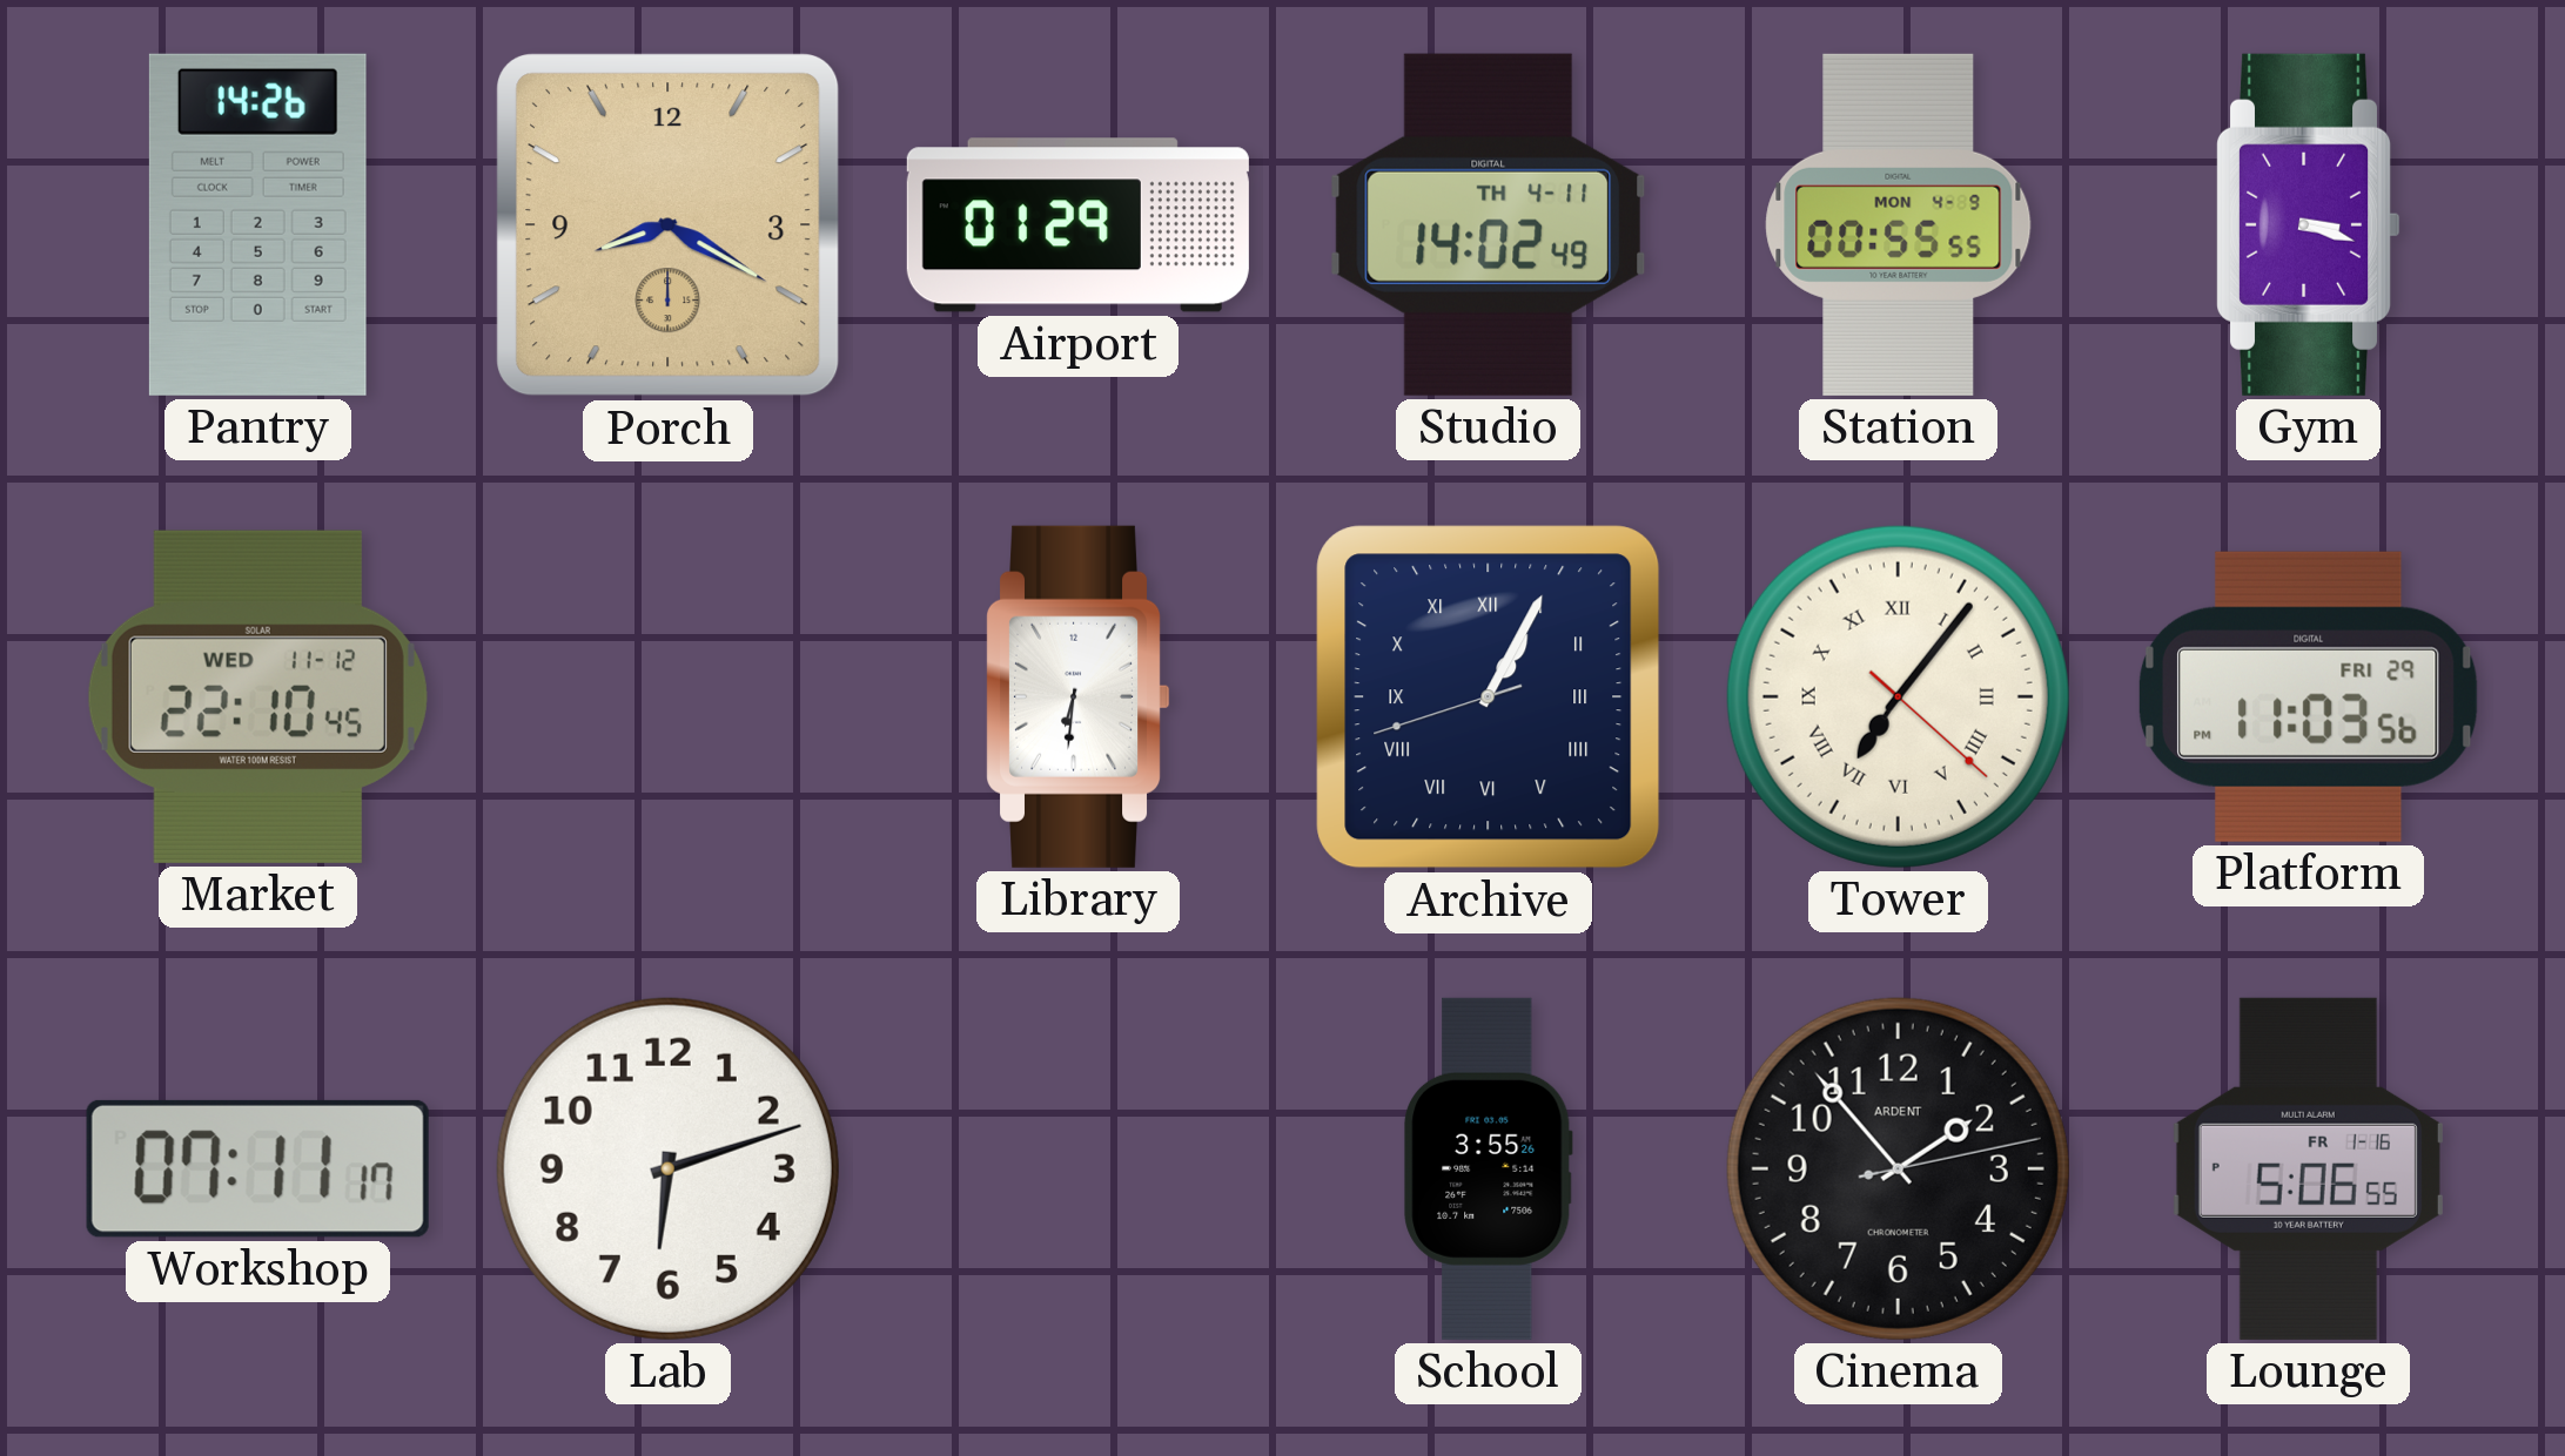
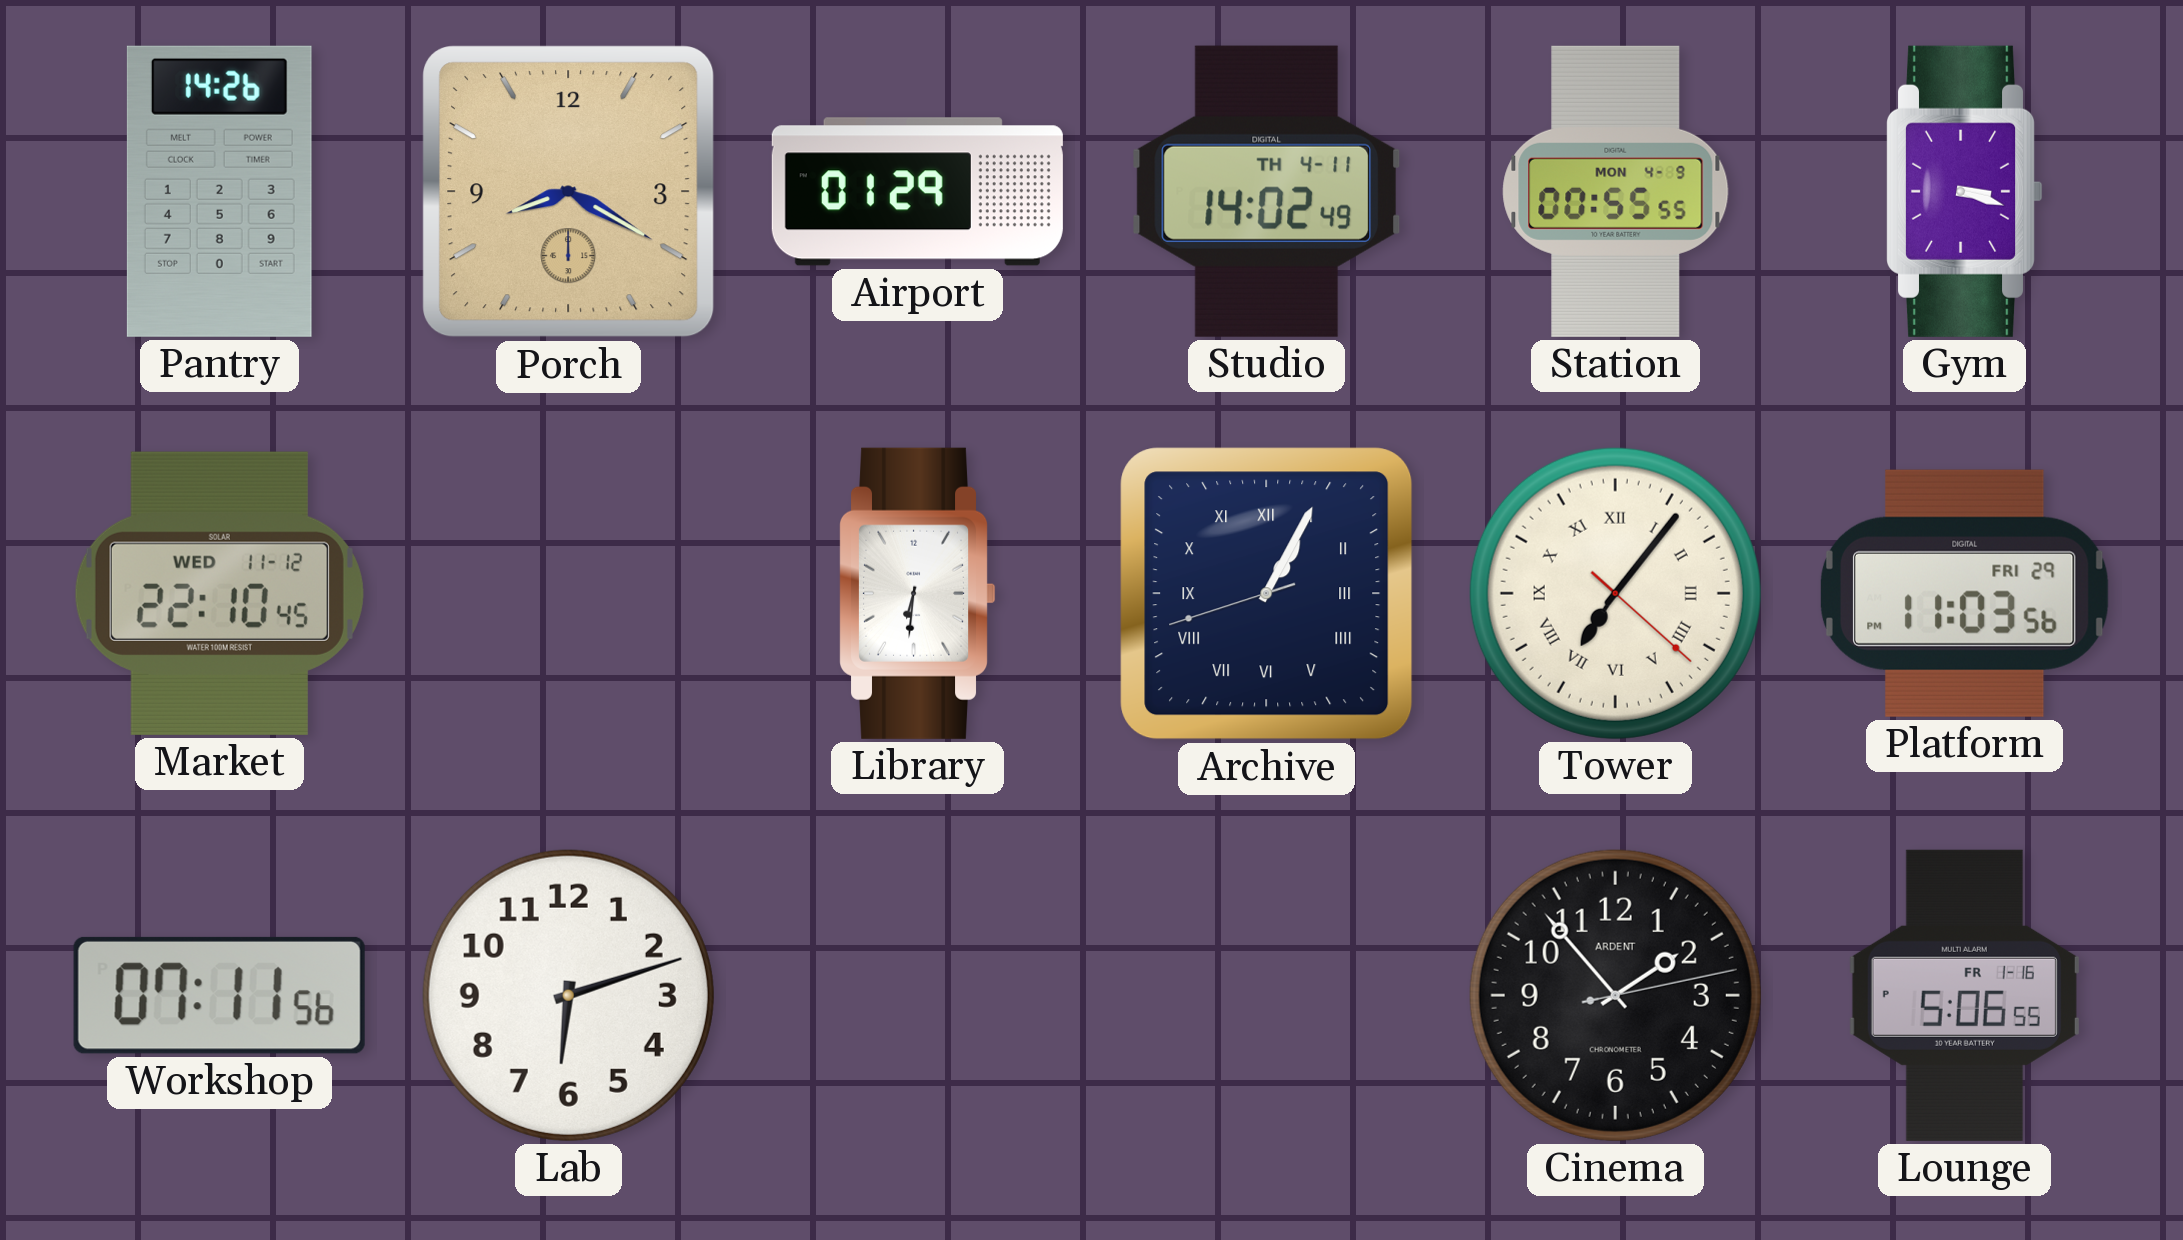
Workshop: 07:11:17 -> 07:11:56 (219, 995)
School: 3:55 -> none (1489, 1168)
